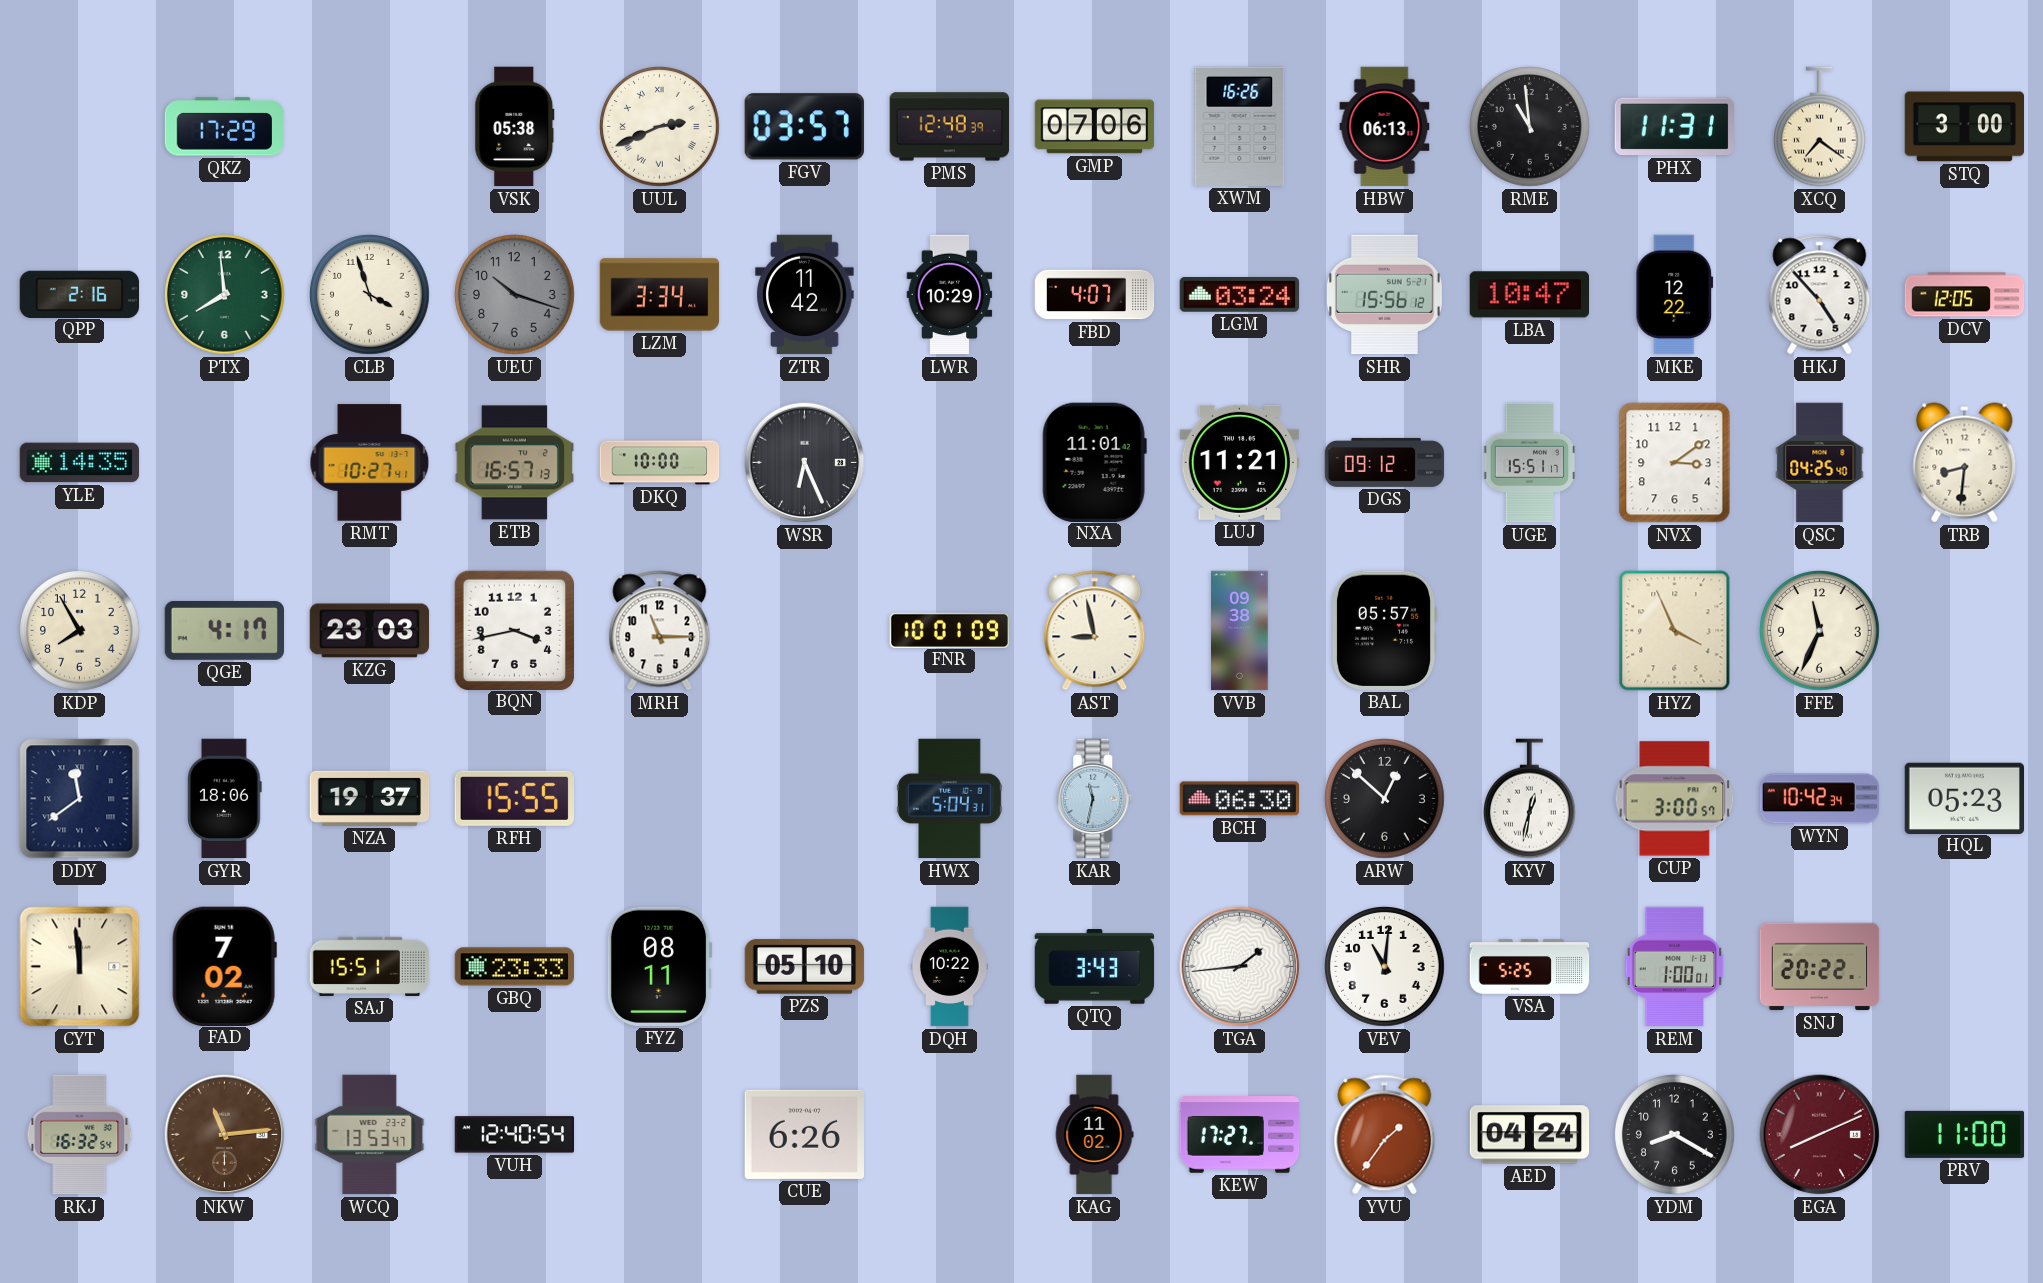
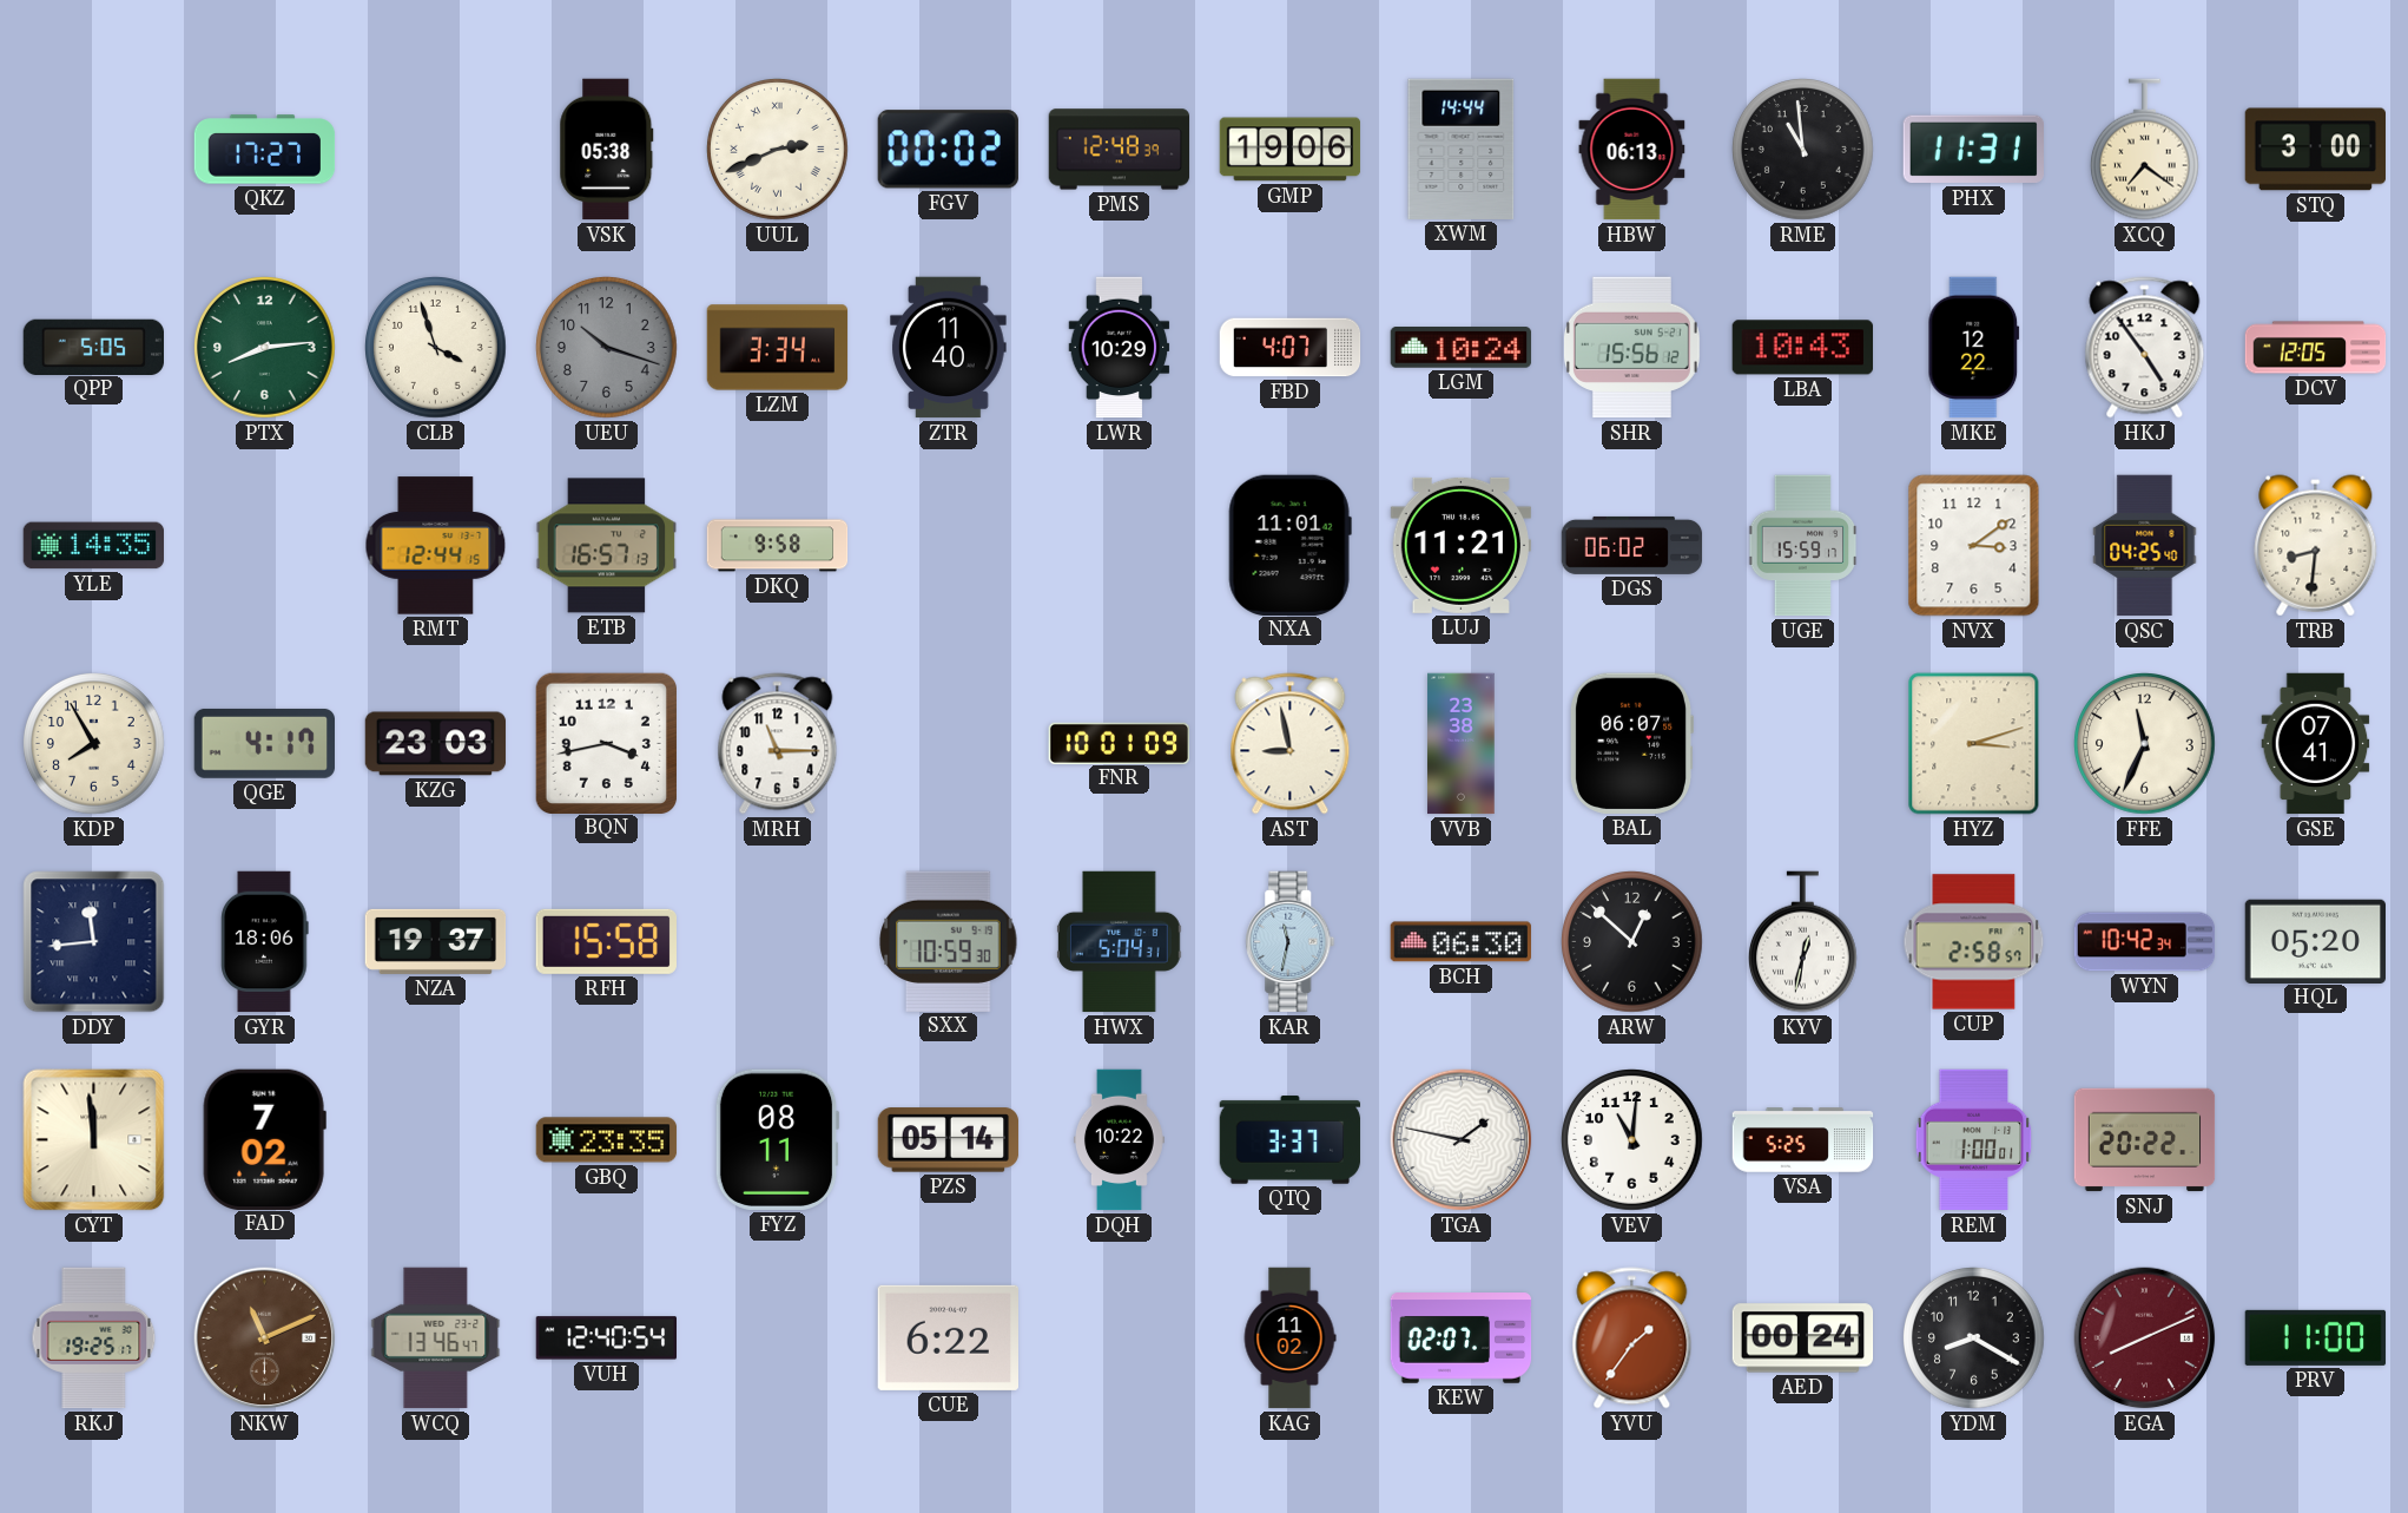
QKZ: 17:29 -> 17:27 (265, 150)
FGV: 03:57 -> 00:02 (948, 150)
GMP: 07:06 -> 19:06 (1291, 150)
XWM: 16:26 -> 14:44 (1462, 149)
QPP: 2:16 -> 5:05 (93, 347)
PTX: 7:59 -> 8:14 (265, 348)
ZTR: 11:42 -> 11:40 (949, 348)
LGM: 03:24 -> 10:24 (1462, 348)
LBA: 10:47 -> 10:43 (1802, 348)
HKJ: 4:53 -> 4:54 (2145, 348)
RMT: 10:27 -> 12:44 (436, 546)
DKQ: 10:00 -> 9:58 (778, 546)
WSR: 6:26 -> none (805, 463)
DGS: 09:12 -> 06:02 (1632, 545)
UGE: 15:51 -> 15:59 (1803, 546)
VVB: 09:38 -> 23:38 (1462, 744)
BAL: 05:57 -> 06:07 (1630, 743)
HYZ: 3:56 -> 3:12 (1974, 744)
GSE: none -> 07:41 (2316, 744)
DDY: 11:39 -> 11:44 (94, 942)
RFH: 15:55 -> 15:58 (606, 941)
SXX: none -> 10:59 (949, 941)
CUP: 3:00 -> 2:58 (1974, 942)
HQL: 05:23 -> 05:20 (2315, 941)
SAJ: 15:51 -> none (370, 966)
GBQ: 23:33 -> 23:35 (607, 1140)
PZS: 05:10 -> 05:14 (949, 1140)
QTQ: 3:43 -> 3:37 (1291, 1140)
TGA: 1:44 -> 1:47 (1462, 1140)
RKJ: 16:32 -> 19:25 (94, 1338)
NKW: 11:14 -> 11:11 (265, 1338)
WCQ: 13:53 -> 13:46 (436, 1338)
CUE: 6:26 -> 6:22 (948, 1337)
KEW: 17:27 -> 02:07 (1462, 1338)
AED: 04:24 -> 00:24 (1803, 1338)
